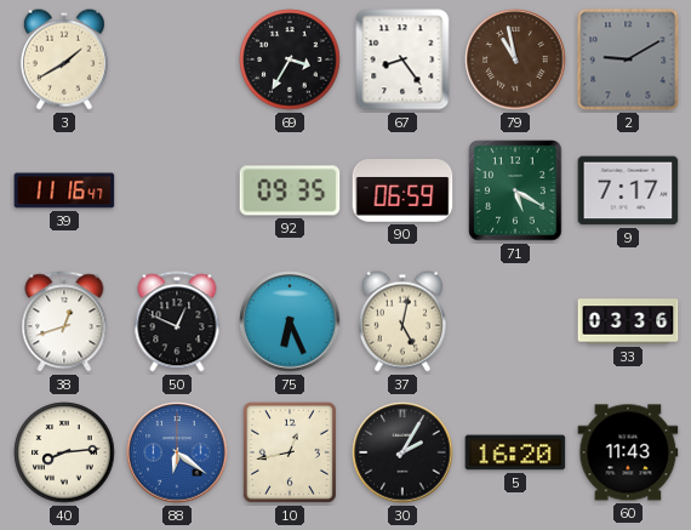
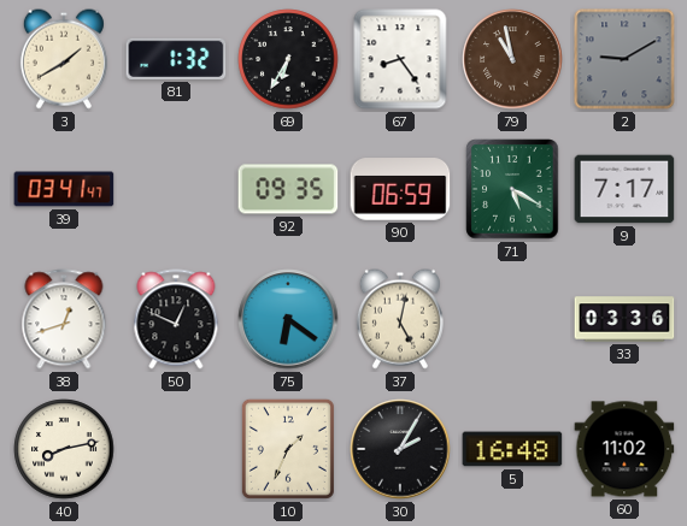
81: none -> 1:32 (176, 59)
69: 3:35 -> 6:35 (288, 59)
39: 11:16 -> 03:41 (64, 189)
75: 6:26 -> 6:21 (288, 319)
40: 8:14 -> 8:13 (64, 449)
88: 6:21 -> none (177, 452)
10: 12:43 -> 1:34 (288, 449)
5: 16:20 -> 16:48 (512, 449)
60: 11:43 -> 11:02 (624, 449)
